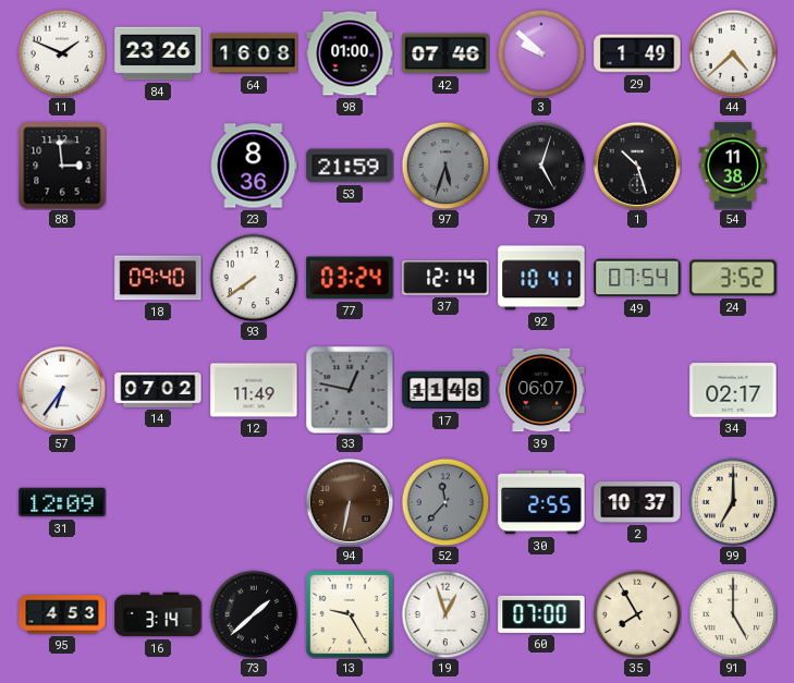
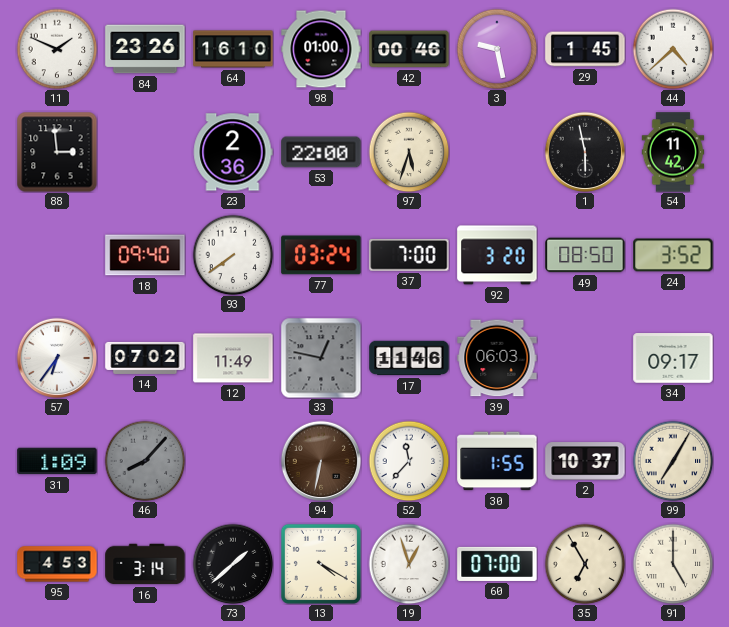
64: 16:08 -> 16:10 (233, 49)
42: 07:46 -> 00:46 (409, 49)
3: 9:52 -> 9:28 (497, 49)
29: 1:49 -> 1:45 (585, 49)
23: 8:36 -> 2:36 (233, 152)
53: 21:59 -> 22:00 (321, 152)
97 dial: grey -> cream (409, 152)
79: 5:03 -> none (541, 166)
1: 10:27 -> 5:58 (585, 152)
54: 11:38 -> 11:42 (673, 152)
37: 12:14 -> 7:00 (409, 256)
92: 10:41 -> 3:20 (497, 255)
49: 07:54 -> 08:50 (585, 255)
17: 11:48 -> 11:46 (409, 358)
39: 06:07 -> 06:03 (497, 358)
34: 02:17 -> 09:17 (673, 358)
31: 12:09 -> 1:09 (57, 461)
46: none -> 8:07 (145, 461)
52 dial: grey -> white (409, 461)
30: 2:55 -> 1:55 (497, 461)
99: 7:00 -> 7:05 (673, 461)
13: 9:25 -> 4:20 (321, 564)
35: 7:55 -> 6:55 (585, 564)
